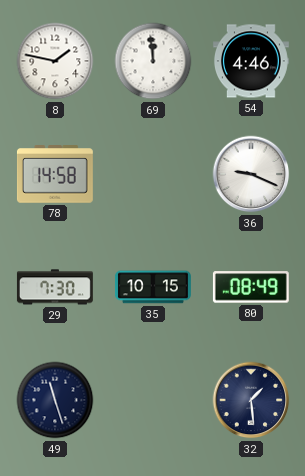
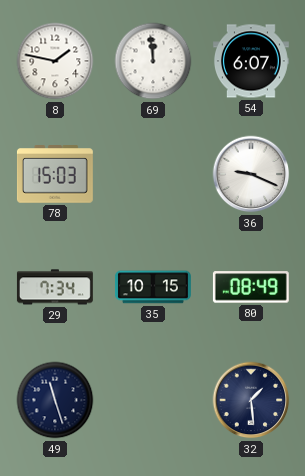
54: 4:46 -> 6:07 (251, 61)
78: 14:58 -> 15:03 (55, 174)
29: 7:30 -> 7:34 (55, 287)
